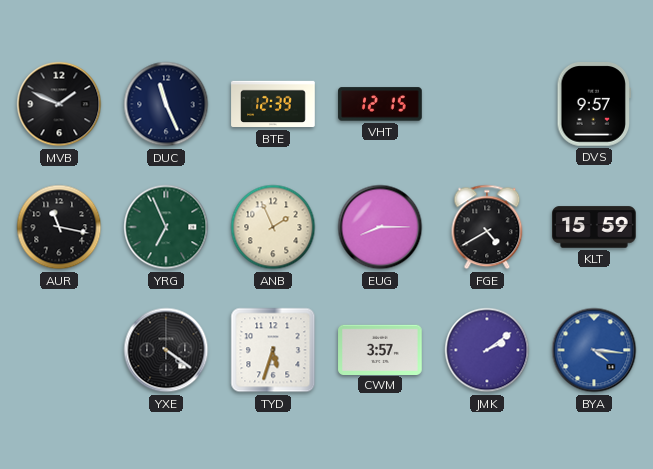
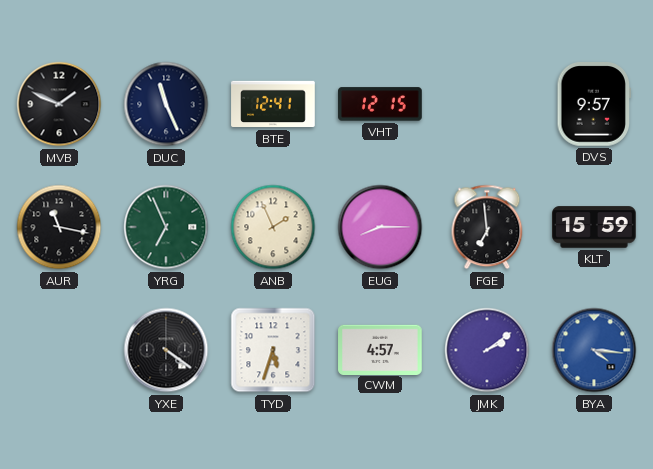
BTE: 12:39 -> 12:41 (273, 104)
FGE: 4:40 -> 6:59 (487, 227)
CWM: 3:57 -> 4:57 (380, 349)
